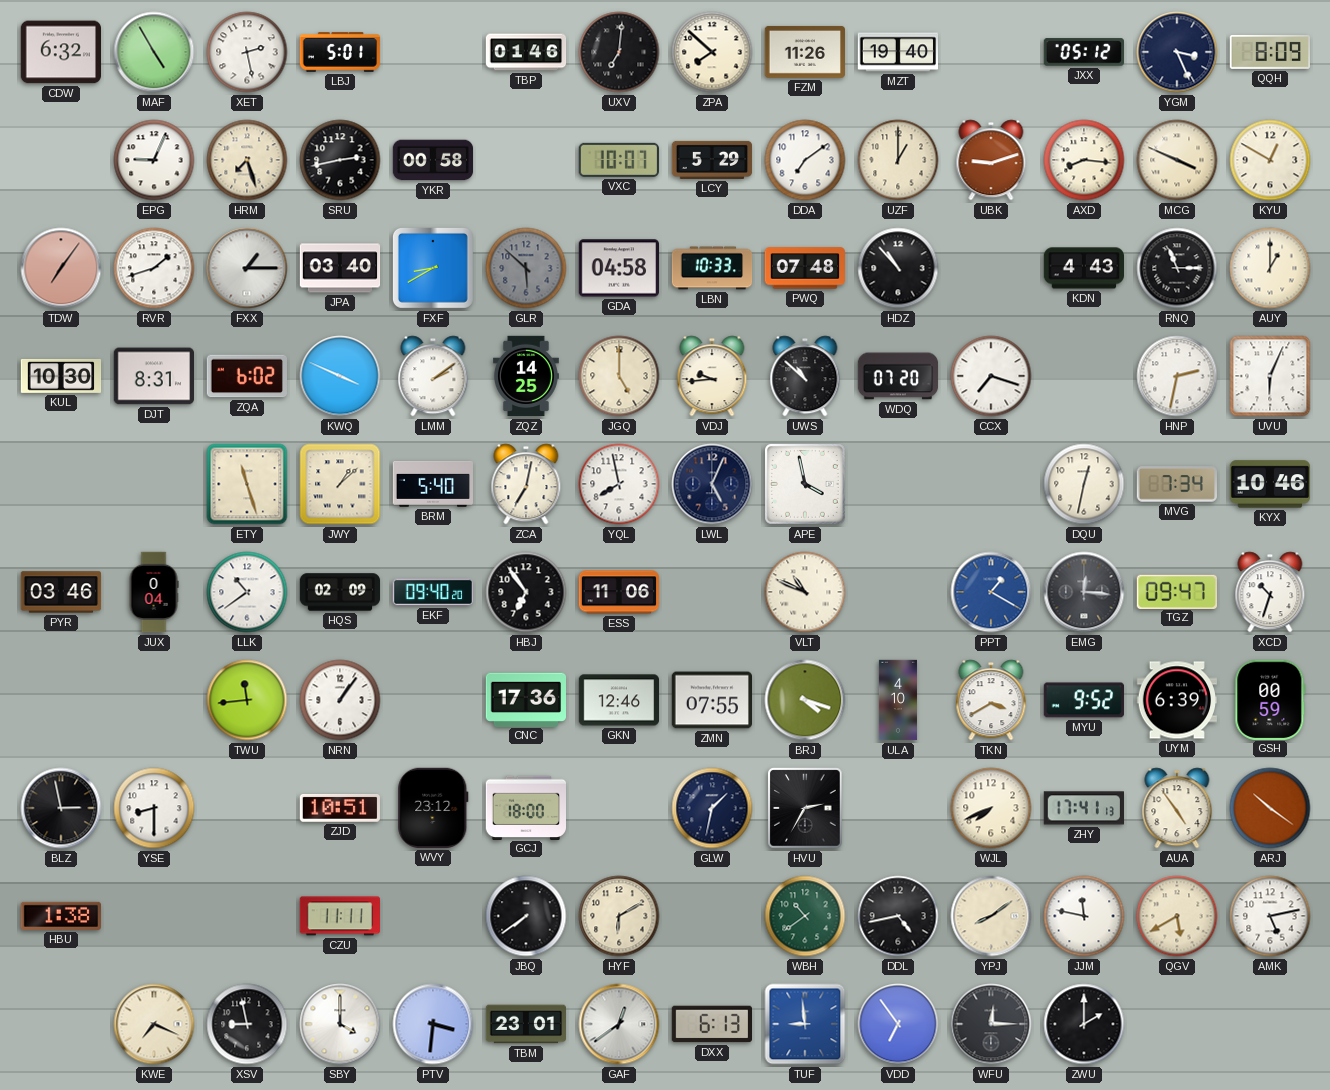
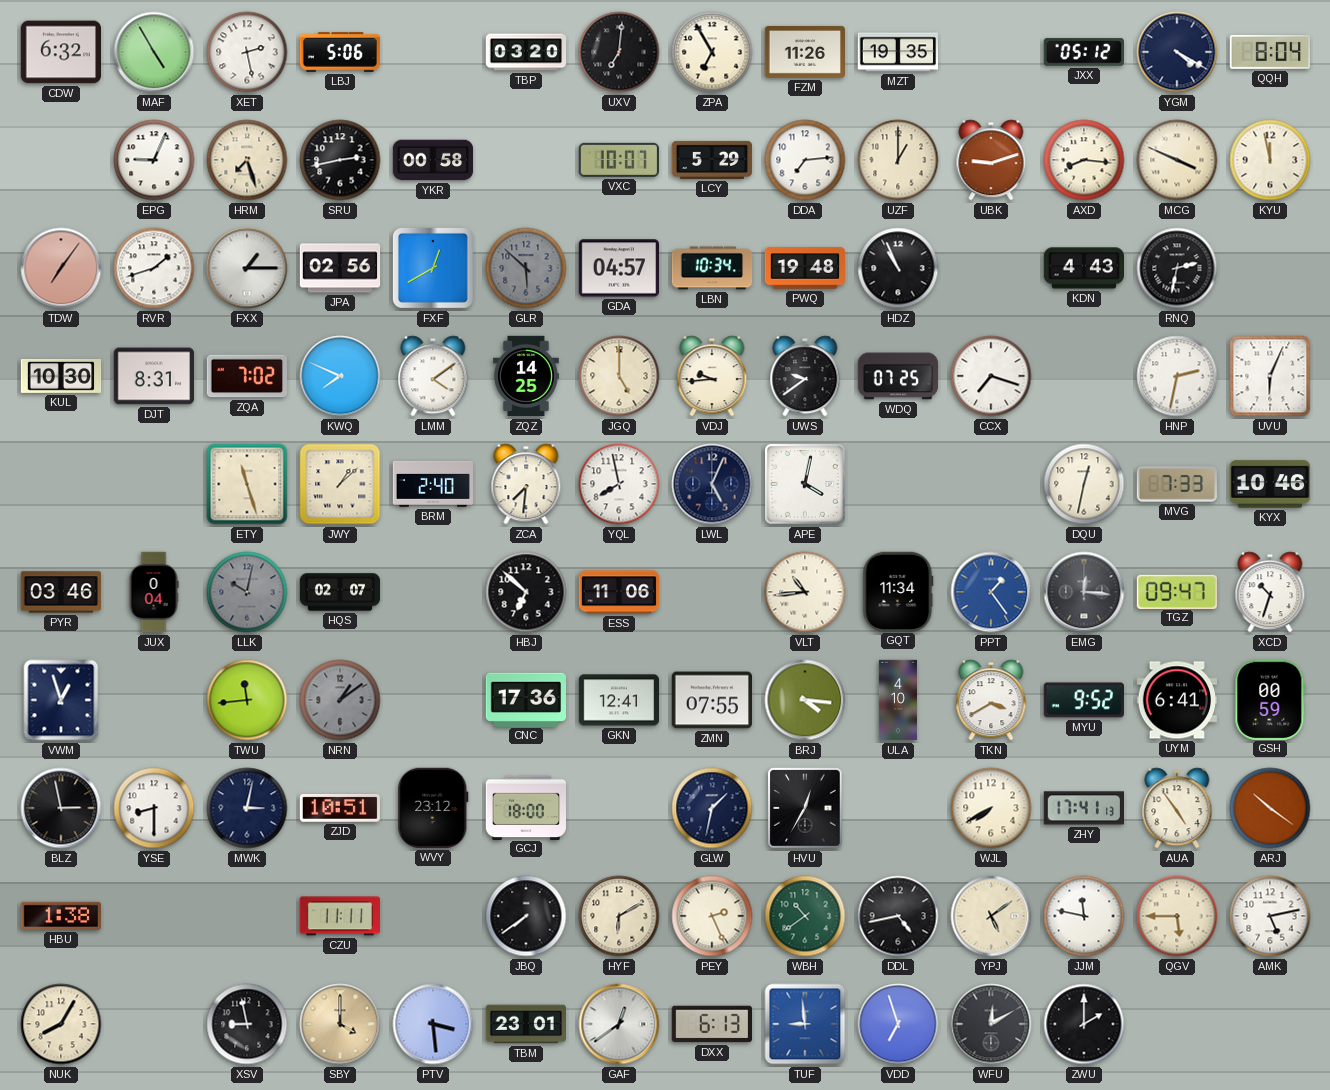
LBJ: 5:01 -> 5:06 (340, 52)
TBP: 01:46 -> 03:20 (526, 52)
ZPA: 7:52 -> 6:55 (712, 52)
MZT: 19:40 -> 19:35 (897, 52)
YGM: 3:26 -> 4:20 (1177, 52)
QQH: 8:09 -> 8:04 (1269, 52)
DDA: 7:09 -> 7:14 (805, 160)
KYU: 12:50 -> 11:58 (1270, 160)
JPA: 03:40 -> 02:56 (340, 268)
FXF: 8:40 -> 12:40 (433, 268)
GDA: 04:58 -> 04:57 (618, 268)
LBN: 10:33 -> 10:34 (712, 268)
PWQ: 07:48 -> 19:48 (805, 268)
HDZ: 10:53 -> 10:56 (898, 268)
RNQ: 11:15 -> 2:32 (1177, 268)
AUY: 1:00 -> none (1270, 268)
ZQA: 6:02 -> 7:02 (246, 376)
KWQ: 3:49 -> 7:49 (340, 376)
LMM: 2:09 -> 4:09 (433, 376)
UWS: 10:52 -> 9:39 (805, 376)
WDQ: 07:20 -> 07:25 (898, 376)
BRM: 5:40 -> 2:40 (433, 484)
ZCA: 7:02 -> 7:31 (526, 484)
APE: 3:58 -> 4:02 (805, 484)
MVG: 7:34 -> 7:33 (1176, 484)
LLK: 10:39 -> 10:02 (247, 592)
LLK dial: white -> grey (247, 592)
HQS: 02:09 -> 02:07 (340, 592)
EKF: 09:40 -> none (433, 592)
HBJ: 6:54 -> 6:52 (526, 592)
VLT: 10:49 -> 10:44 (805, 592)
GQT: none -> 11:34 (898, 591)
PPT: 1:20 -> 1:24 (991, 592)
VWM: none -> 12:57 (61, 700)
NRN: 1:06 -> 1:09 (340, 700)
NRN dial: white -> grey (340, 700)
GKN: 12:46 -> 12:41 (619, 700)
BRJ: 4:18 -> 4:16 (805, 700)
UYM: 6:39 -> 6:41 (1176, 700)
MWK: none -> 3:02 (247, 808)
HVU: 2:35 -> 12:35 (805, 808)
WJL: 7:41 -> 7:40 (991, 808)
PEY: none -> 2:26 (712, 916)
YPJ: 8:09 -> 5:09 (991, 916)
QGV: 5:40 -> 5:45 (1177, 916)
NUK: none -> 8:05 (61, 1024)
KWE: 7:19 -> none (154, 1024)
SBY dial: white -> champagne (340, 1024)
PTV: 3:31 -> 3:29 (433, 1024)
VDD: 6:54 -> 6:57 (898, 1024)
WFU: 12:15 -> 12:10 (991, 1024)
